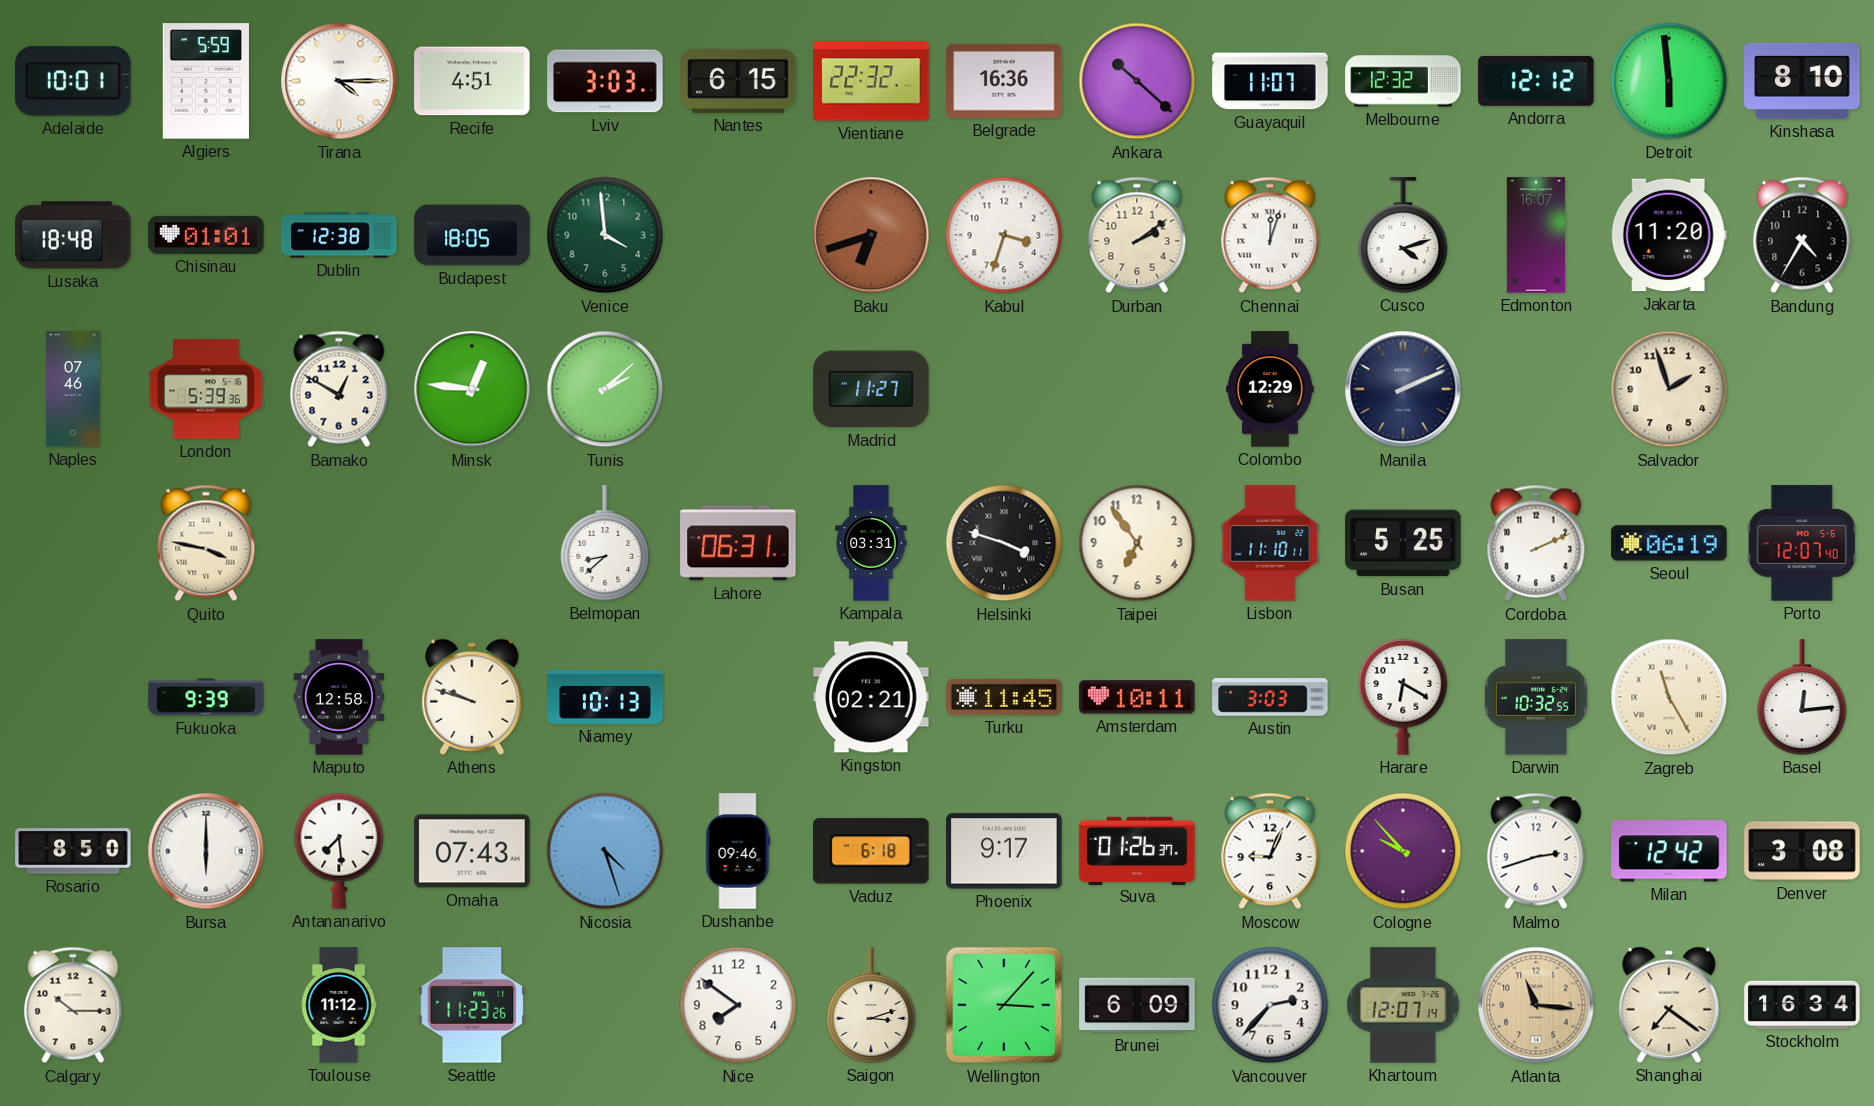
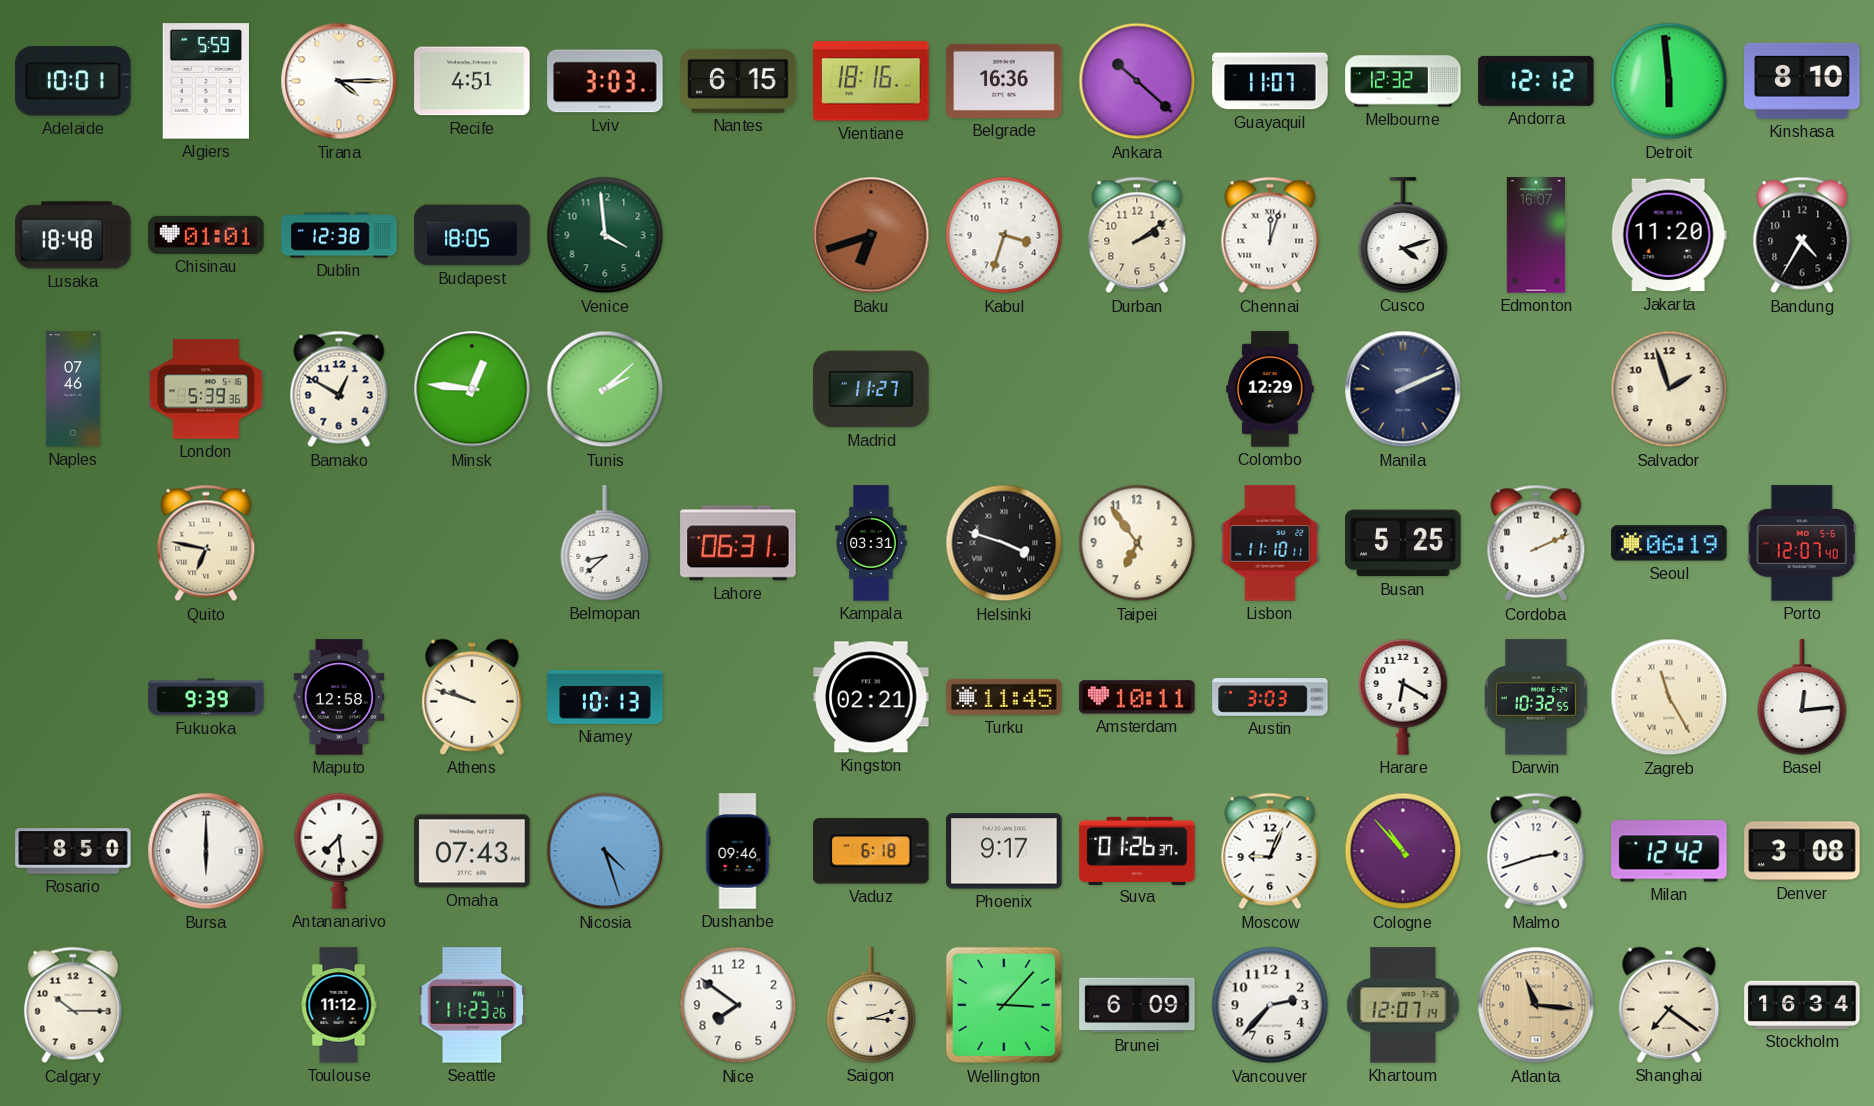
Vientiane: 22:32 -> 18:16 (871, 81)
Quito: 3:47 -> 6:47 (206, 543)
Cologne: 9:53 -> 10:53 (1403, 851)
